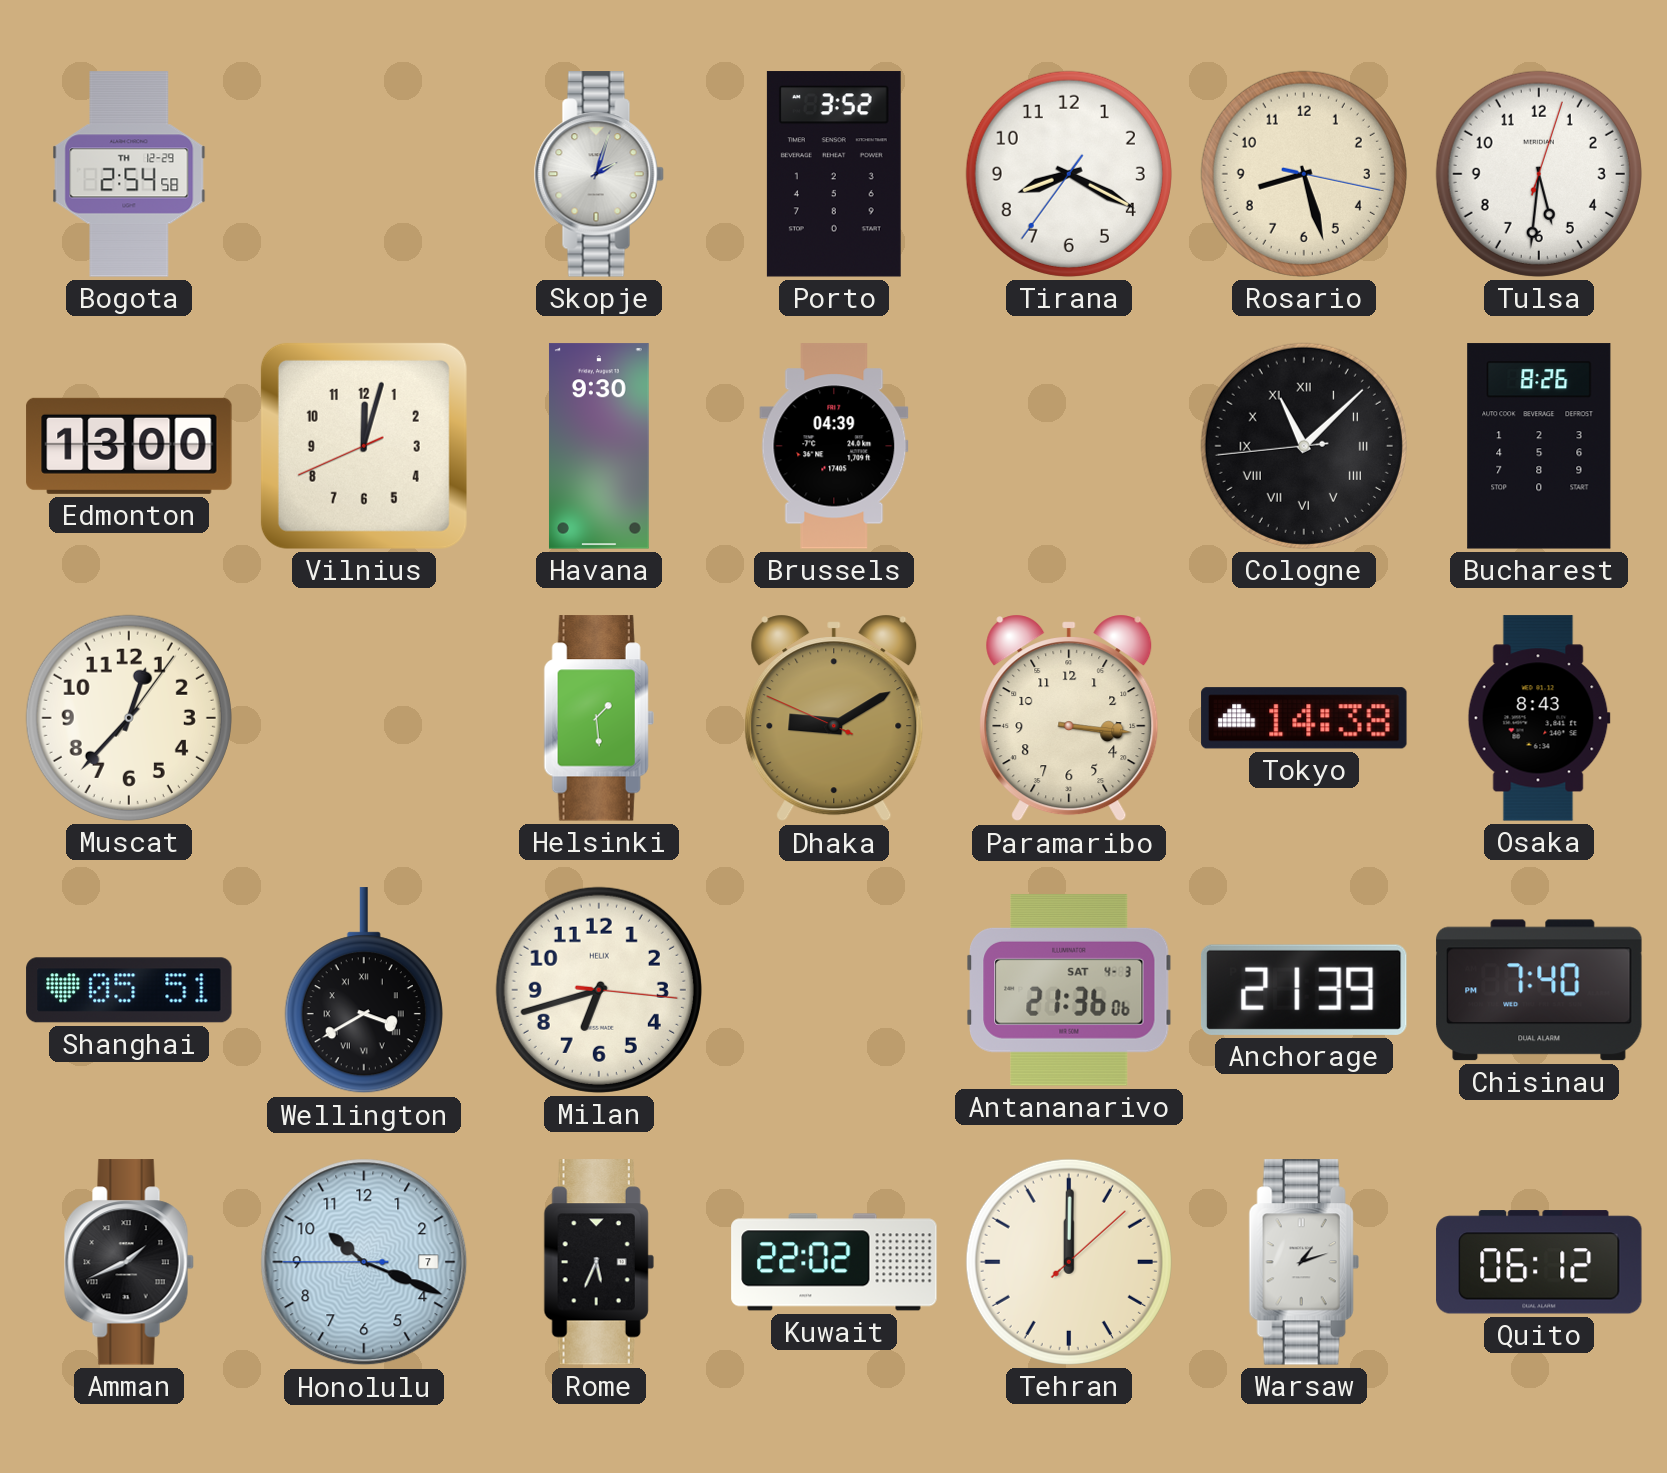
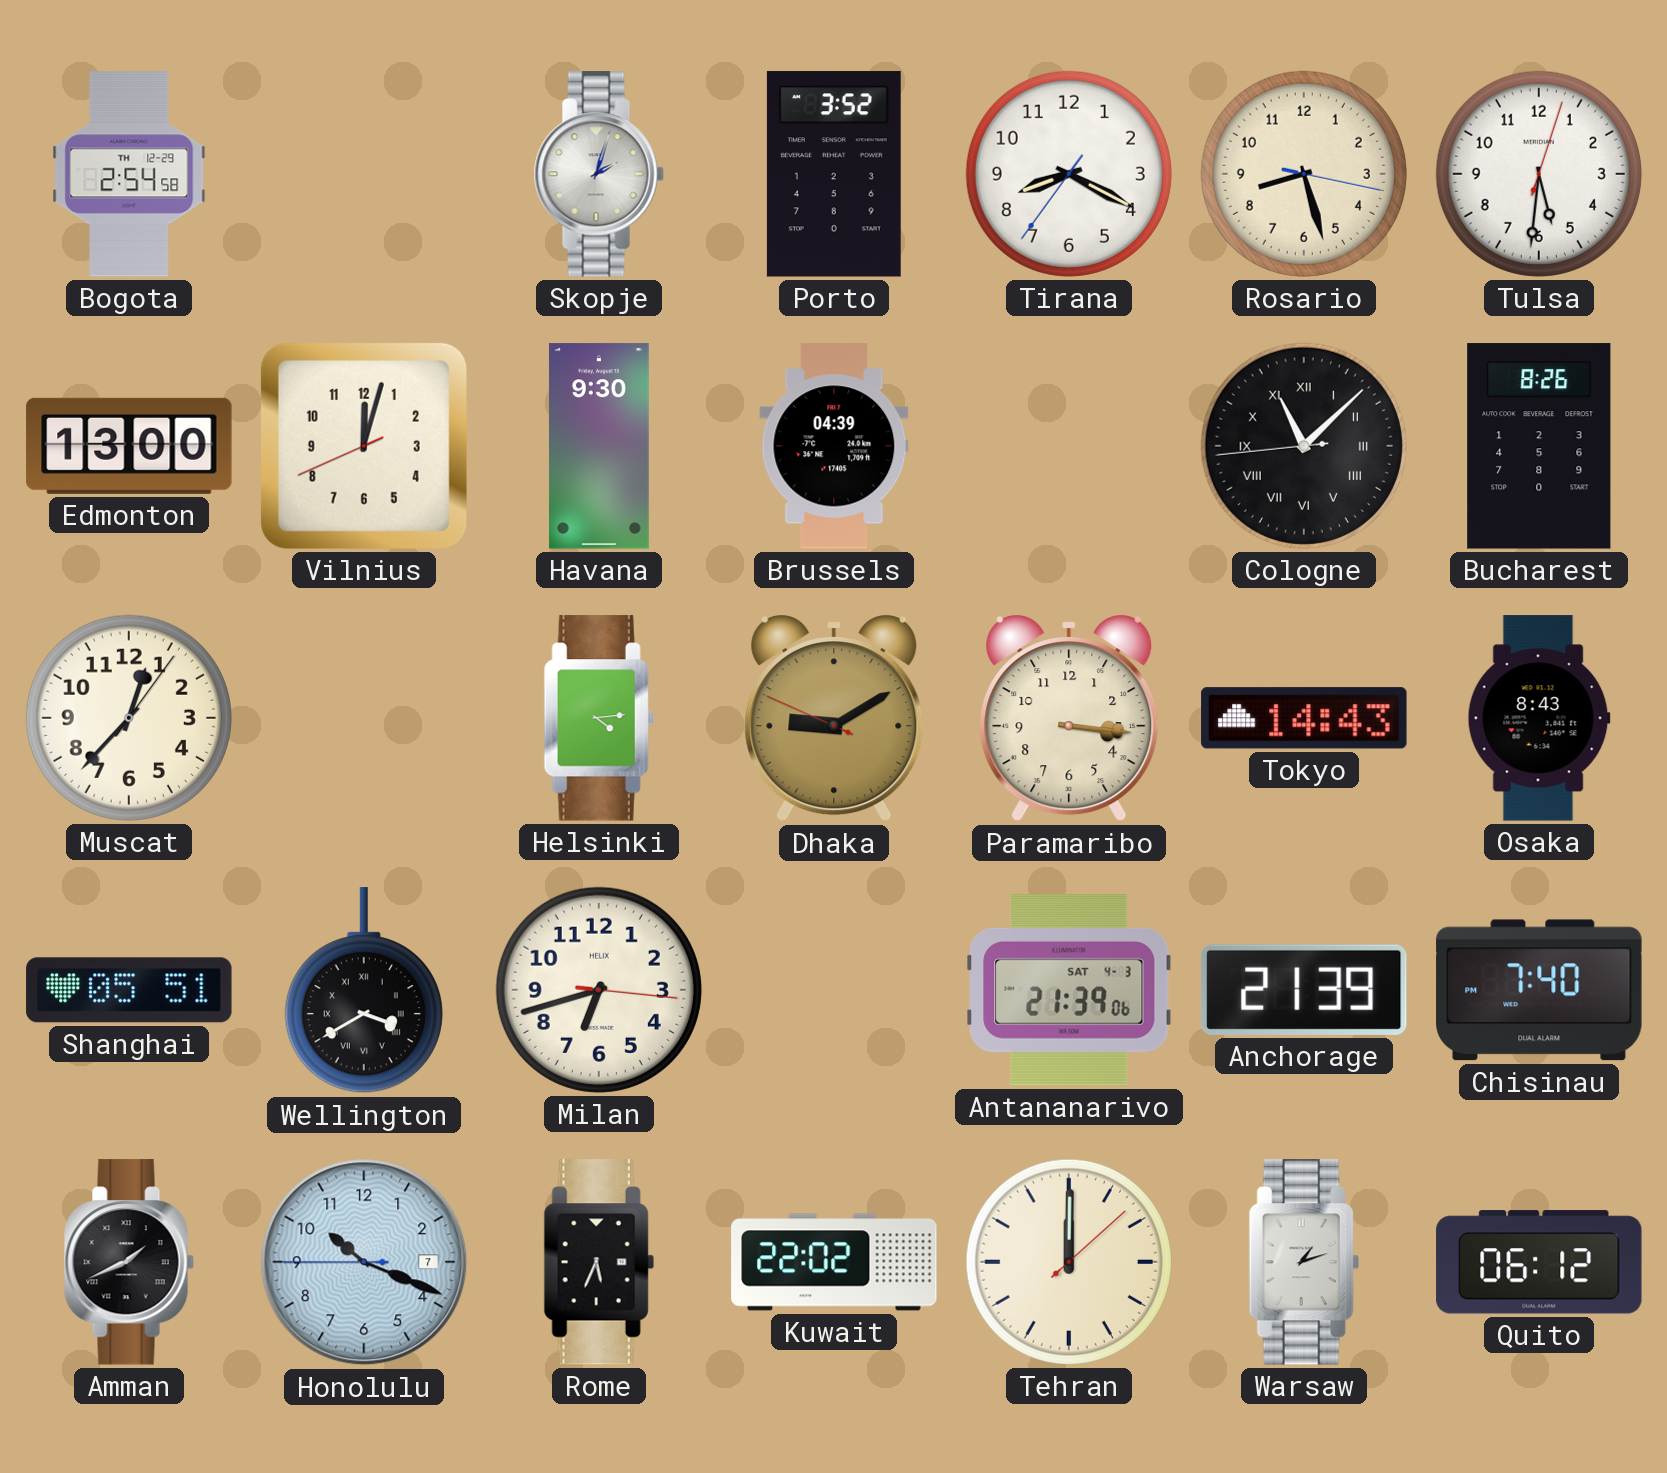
Helsinki: 1:29 -> 4:14 (599, 718)
Tokyo: 14:38 -> 14:43 (1304, 718)
Antananarivo: 21:36 -> 21:39 (1069, 990)
